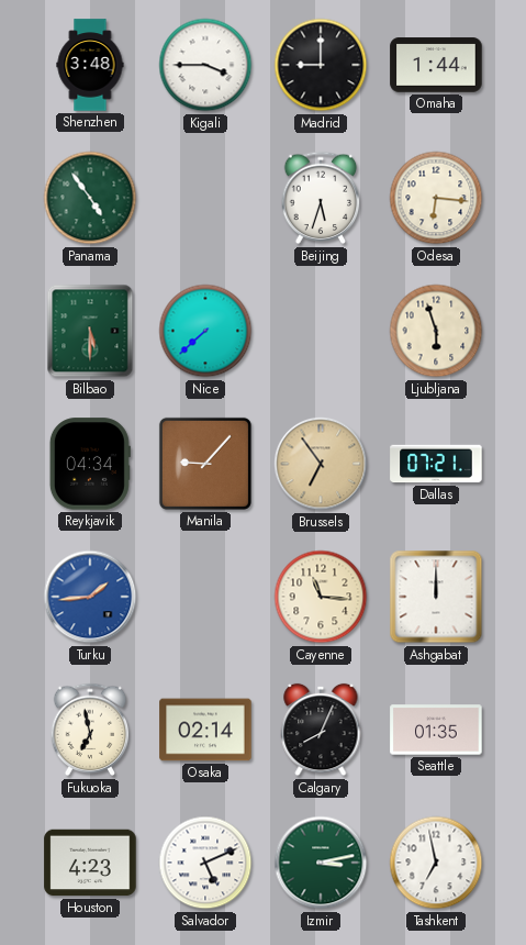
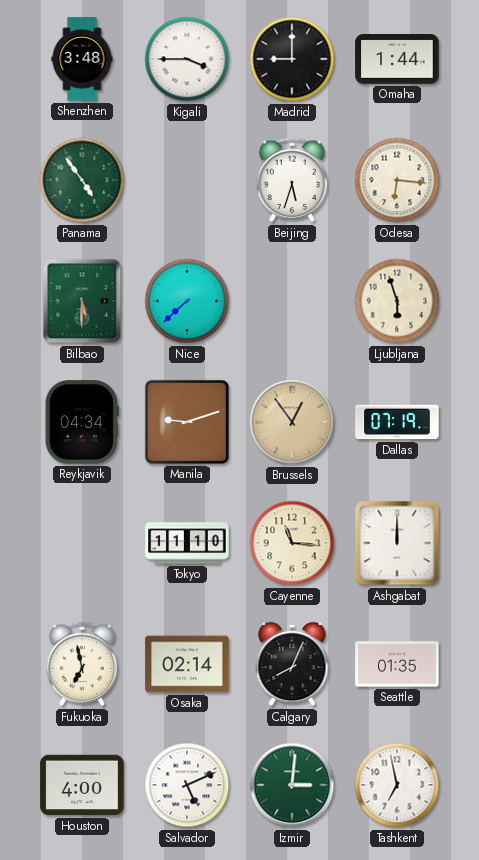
Manila: 9:07 -> 9:12 (187, 422)
Brussels: 6:54 -> 12:54 (292, 422)
Dallas: 07:21 -> 07:19 (397, 422)
Turku: 1:44 -> none (90, 597)
Tokyo: none -> 11:10 (187, 543)
Houston: 4:23 -> 4:00 (82, 785)
Izmir: 3:13 -> 3:01 (292, 785)
